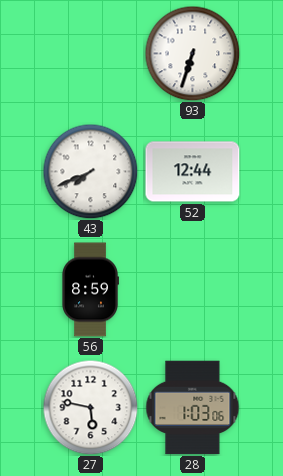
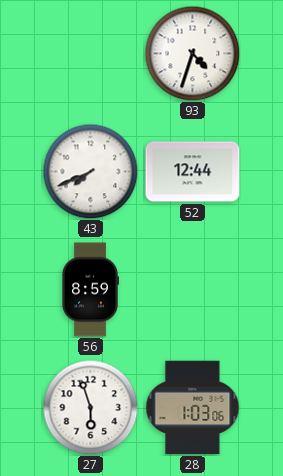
93: 6:33 -> 4:33 (192, 53)
27: 5:47 -> 5:57 (90, 407)
